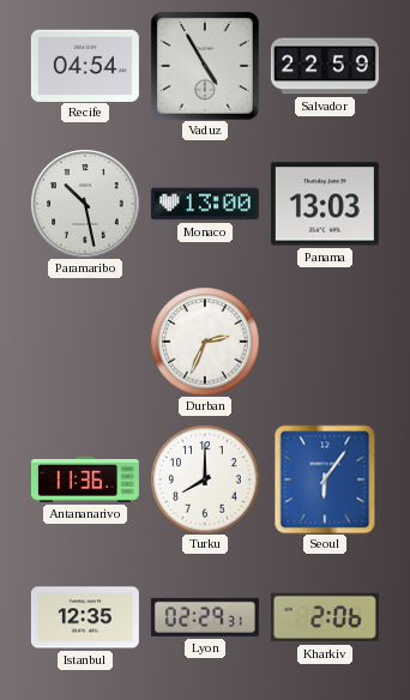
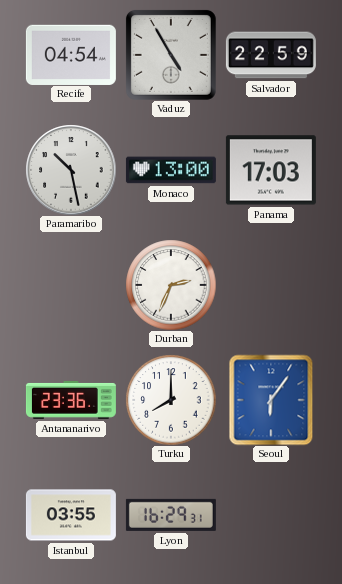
Panama: 13:03 -> 17:03 (271, 170)
Antananarivo: 11:36 -> 23:36 (71, 400)
Istanbul: 12:35 -> 03:55 (71, 515)
Lyon: 02:29 -> 16:29 (171, 515)
Kharkiv: 2:06 -> none (325, 617)
